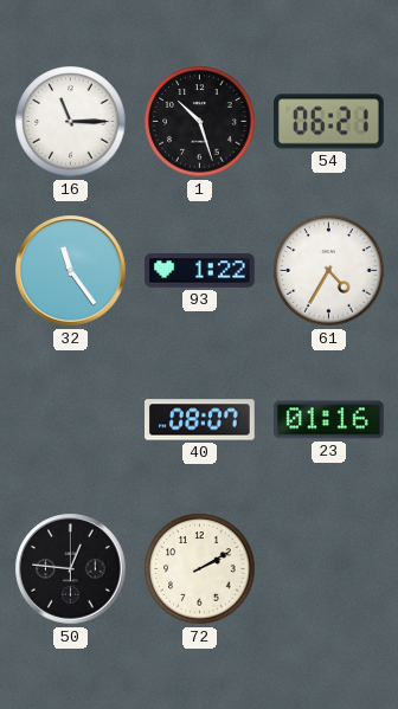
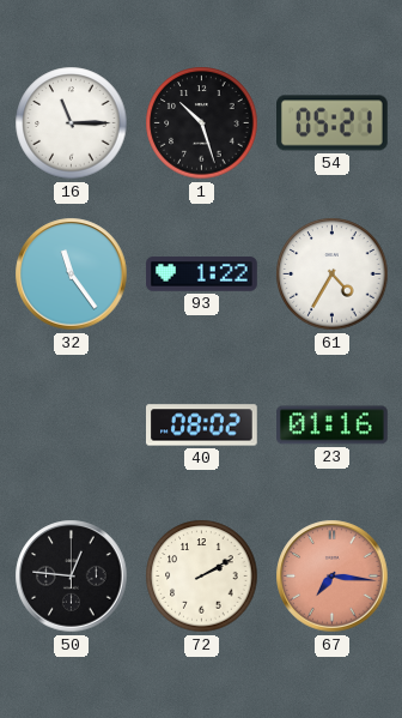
54: 06:21 -> 05:21 (333, 123)
40: 08:07 -> 08:02 (202, 426)
67: none -> 7:16 (333, 577)
